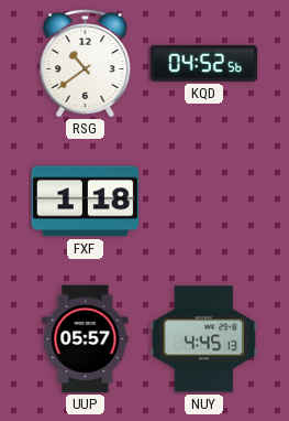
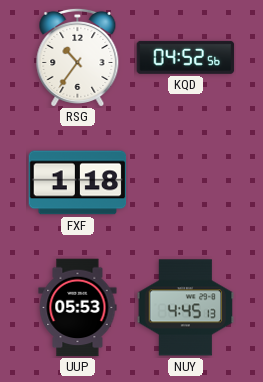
RSG: 10:39 -> 10:36 (78, 57)
UUP: 05:57 -> 05:53 (78, 308)
